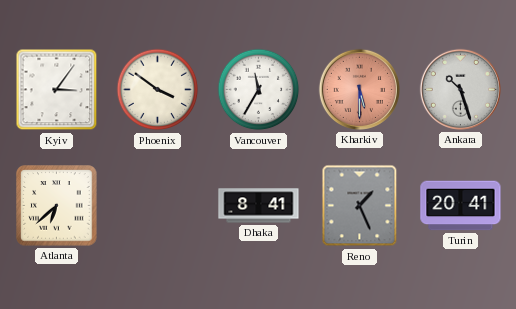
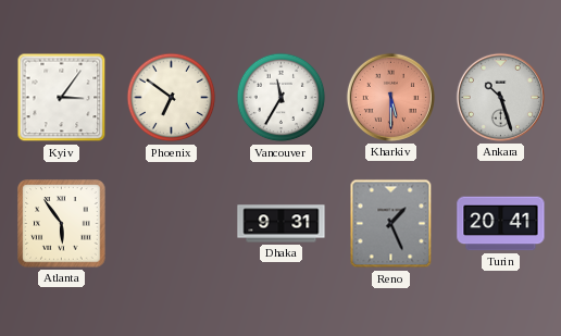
Phoenix: 3:51 -> 6:51 (172, 98)
Atlanta: 6:38 -> 5:54 (62, 224)
Dhaka: 8:41 -> 9:31 (282, 224)
